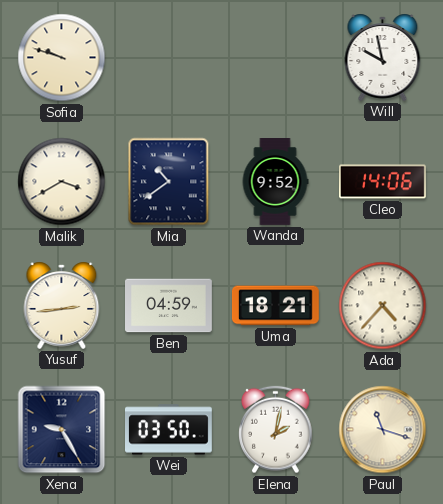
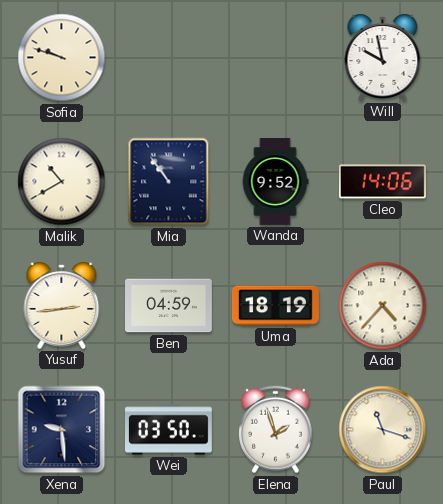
Malik: 3:40 -> 10:40 (62, 182)
Mia: 10:39 -> 10:54 (169, 182)
Uma: 18:21 -> 18:19 (275, 306)
Xena: 9:25 -> 9:29 (62, 430)
Elena: 2:02 -> 1:57 (276, 430)
